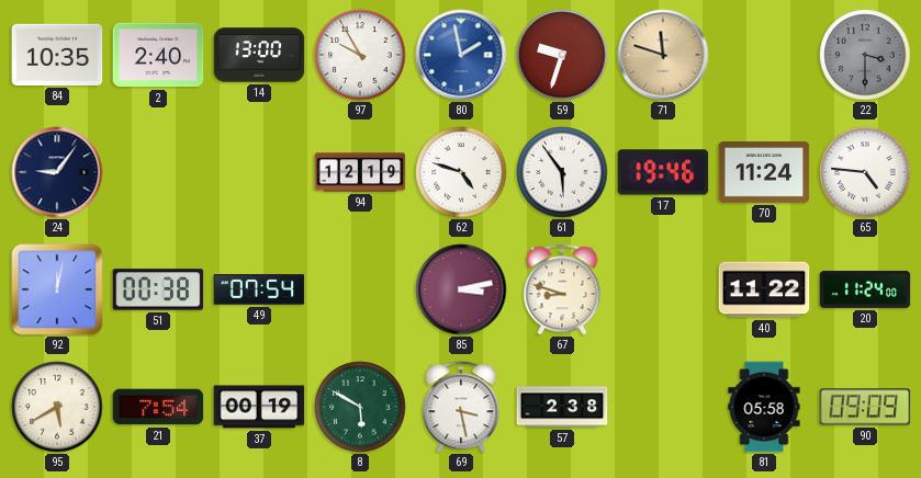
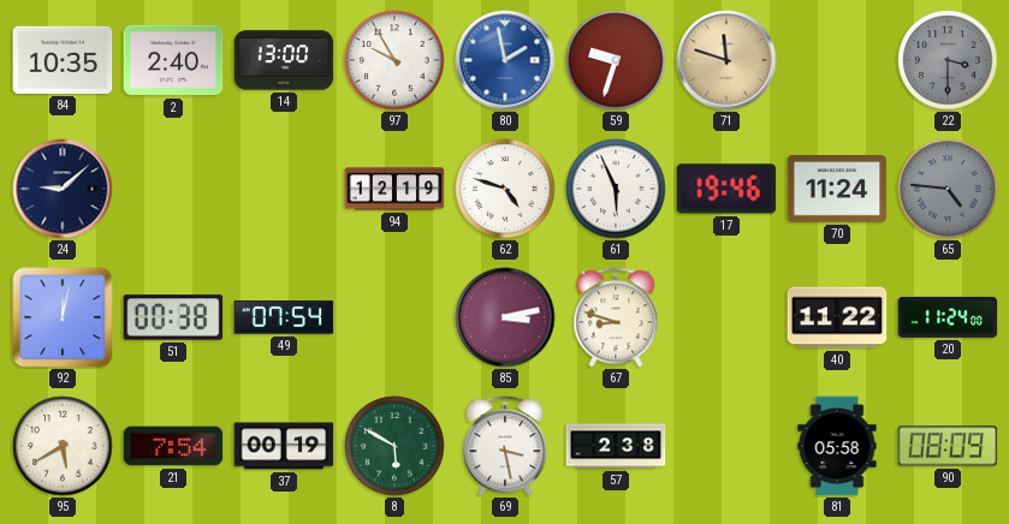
24: 9:06 -> 9:08 (63, 189)
61: 5:54 -> 5:56 (616, 189)
65 dial: white -> grey (948, 189)
90: 09:09 -> 08:09 (948, 446)
